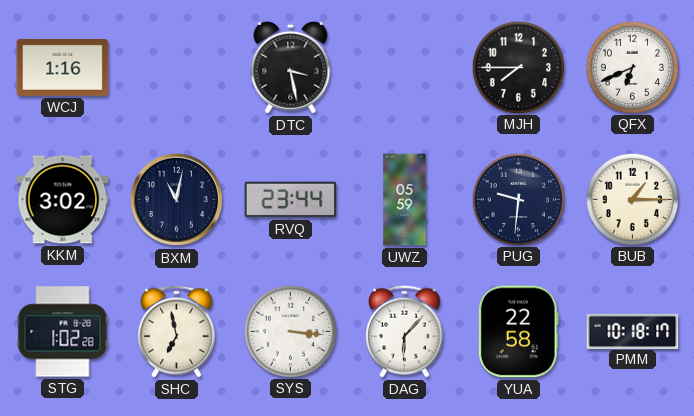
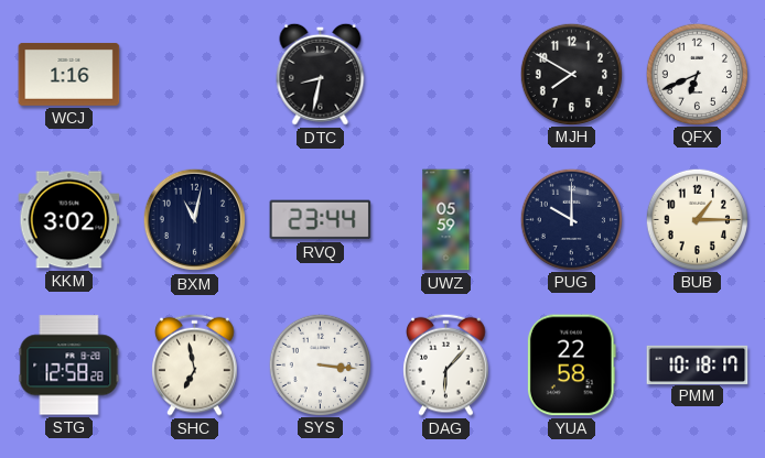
DTC: 3:28 -> 8:32 (321, 74)
MJH: 7:45 -> 7:50 (571, 74)
PUG: 9:31 -> 10:00 (571, 219)
STG: 1:02 -> 12:58 (69, 366)
